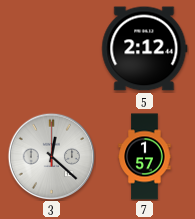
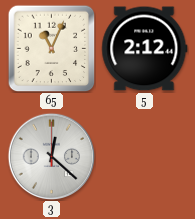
65: none -> 11:04 (51, 48)
7: 1:57 -> none (145, 157)
